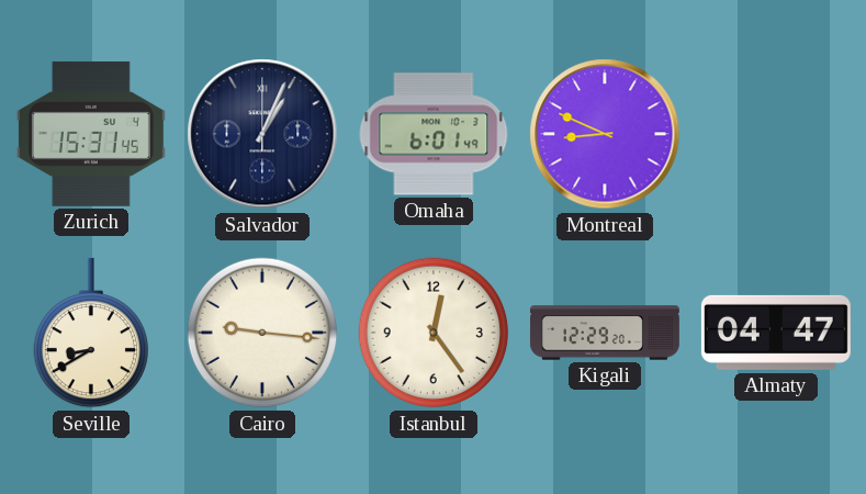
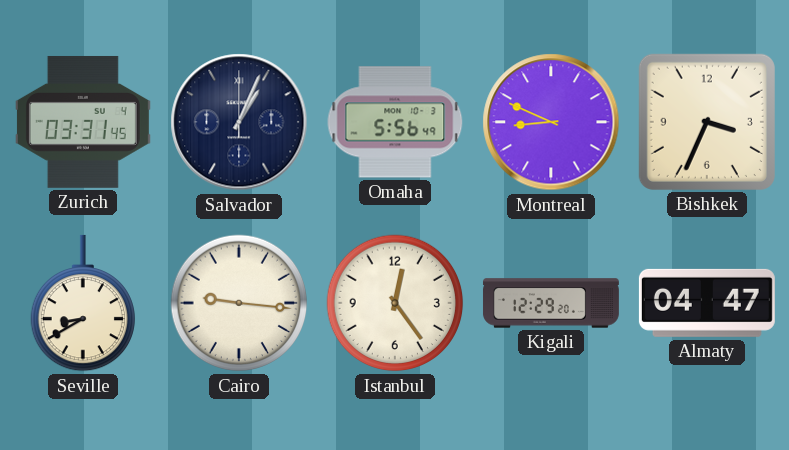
Zurich: 15:31 -> 03:31 (83, 122)
Omaha: 6:01 -> 5:56 (395, 122)
Bishkek: none -> 3:34 (707, 122)
